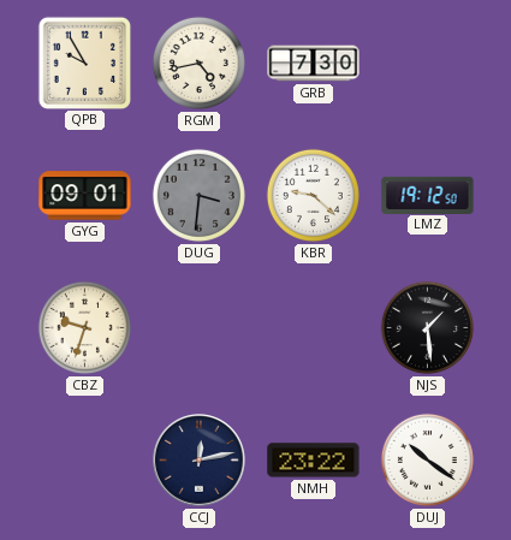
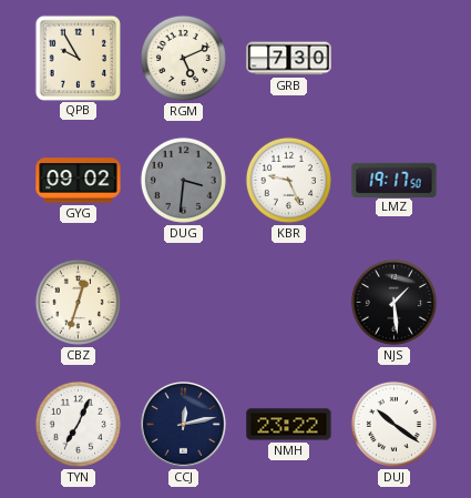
RGM: 4:43 -> 5:11 (183, 58)
GYG: 09:01 -> 09:02 (79, 181)
KBR: 9:22 -> 9:26 (288, 180)
LMZ: 19:12 -> 19:17 (395, 180)
CBZ: 9:33 -> 12:33 (78, 302)
TYN: none -> 7:04 (78, 424)
